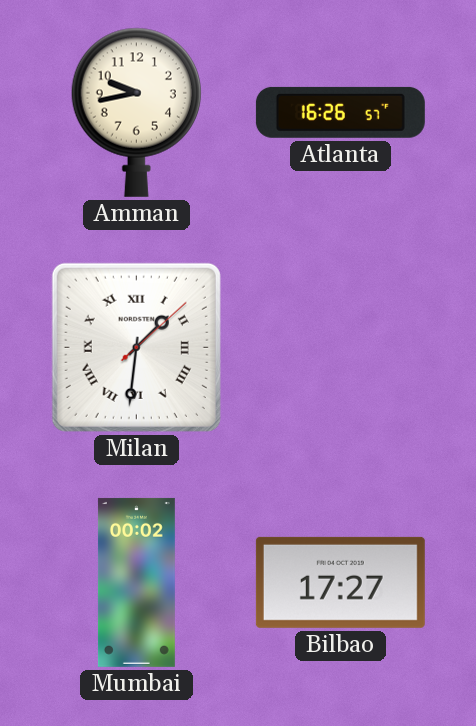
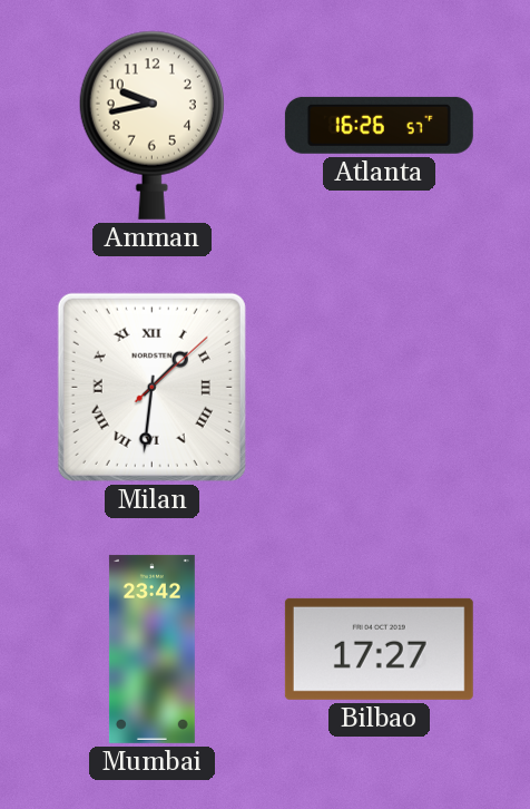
Mumbai: 00:02 -> 23:42 (151, 649)
